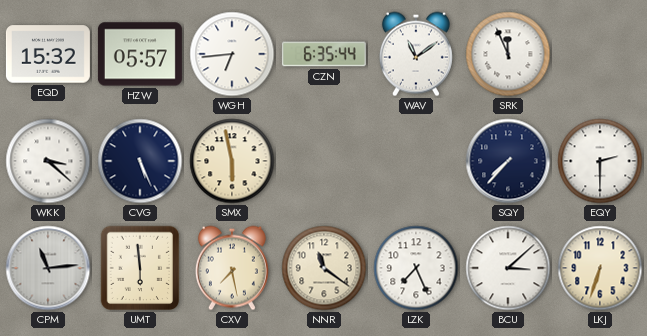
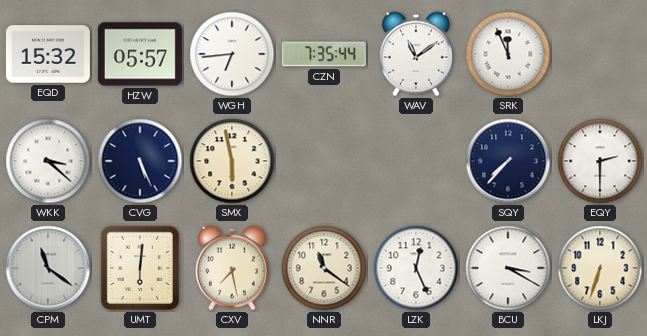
CZN: 6:35 -> 7:35 (324, 54)
CPM: 11:14 -> 11:21 (48, 268)
UMT: 5:59 -> 6:01 (140, 268)
LZK: 7:26 -> 12:26 (416, 268)
BCU: 3:08 -> 3:20 (508, 268)
